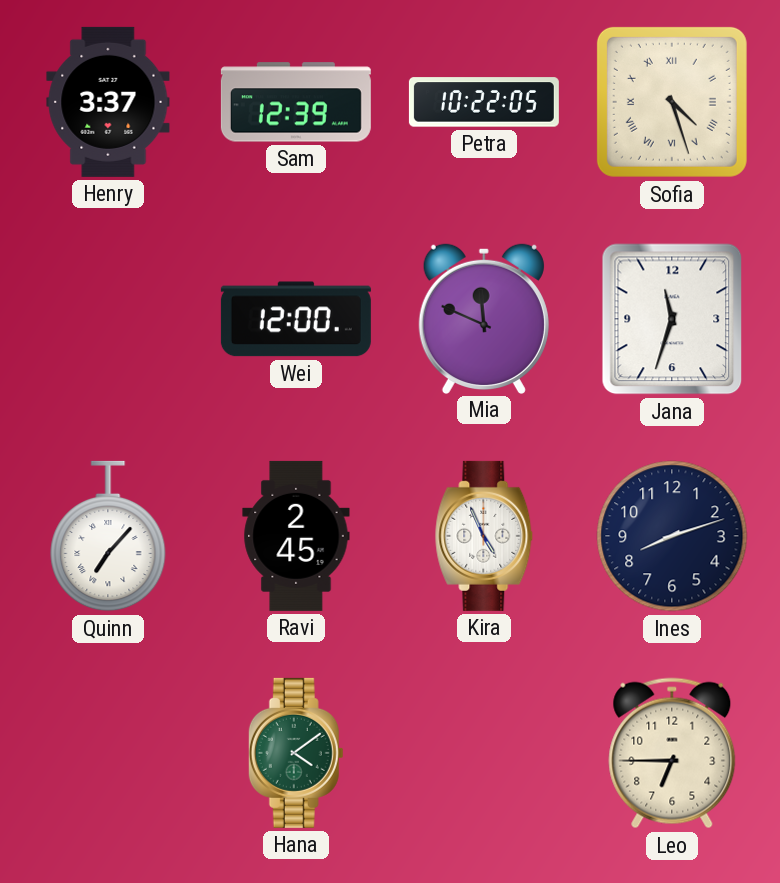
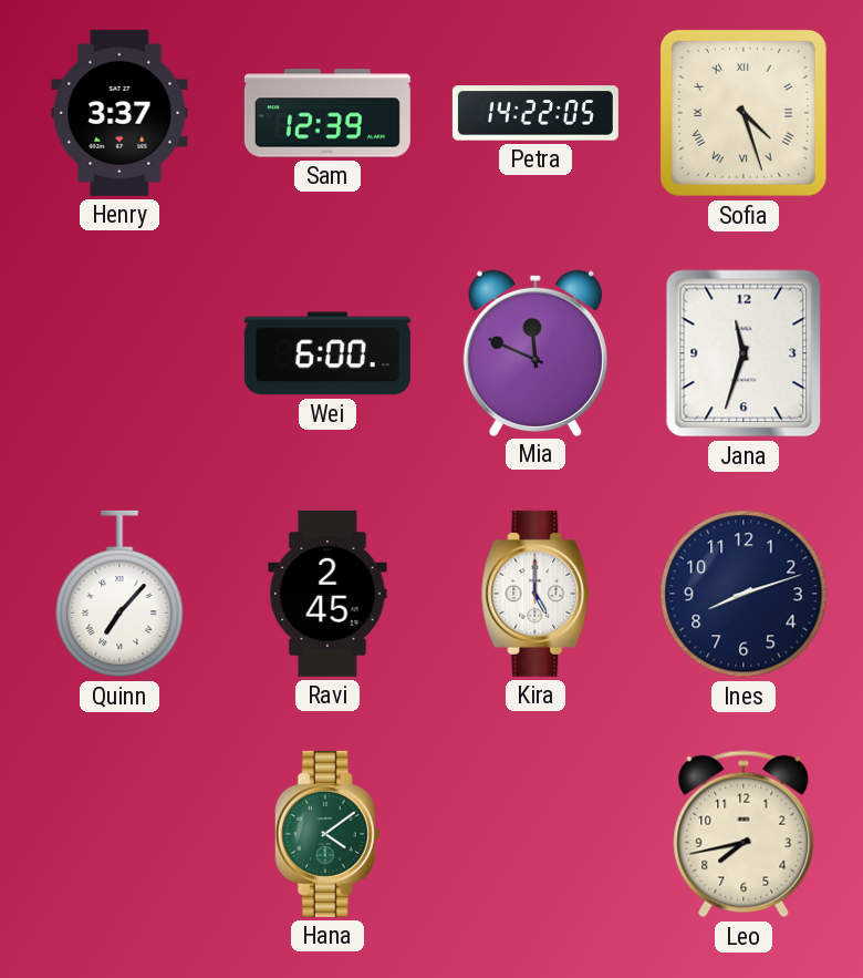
Petra: 10:22 -> 14:22 (536, 113)
Wei: 12:00 -> 6:00 (327, 353)
Kira: 4:56 -> 5:00 (536, 594)
Leo: 6:45 -> 7:43 (744, 834)
